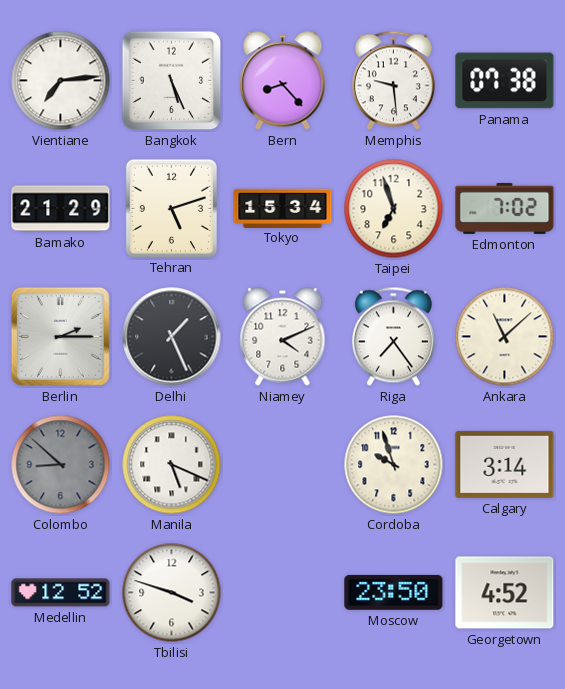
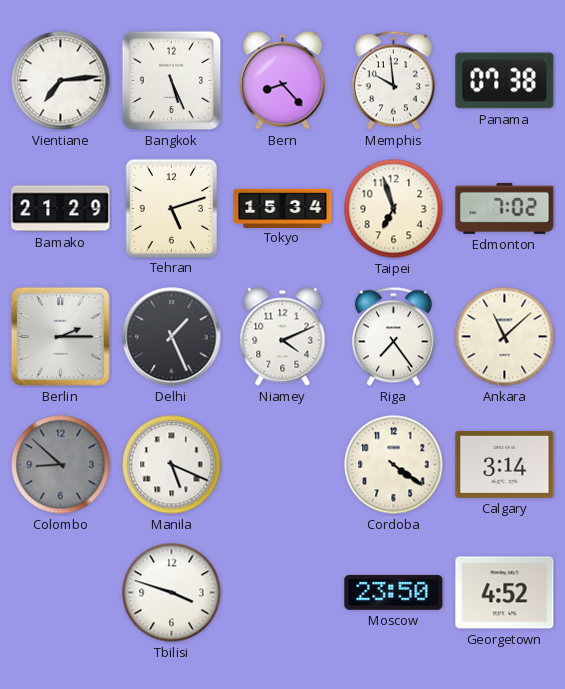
Memphis: 9:29 -> 9:59 (393, 81)
Cordoba: 9:57 -> 4:21 (394, 465)
Medellin: 12:52 -> none (61, 593)
